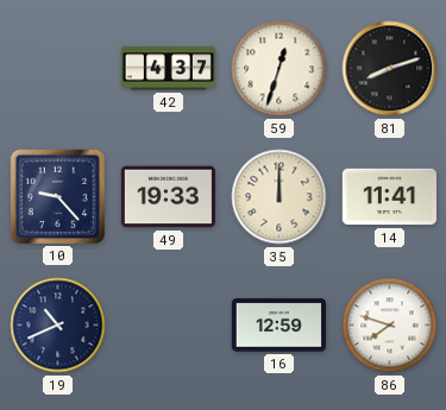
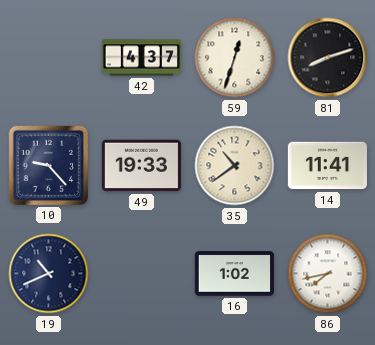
35: 12:00 -> 10:39 (235, 166)
16: 12:59 -> 1:02 (234, 274)
86: 7:48 -> 7:43 (328, 274)
